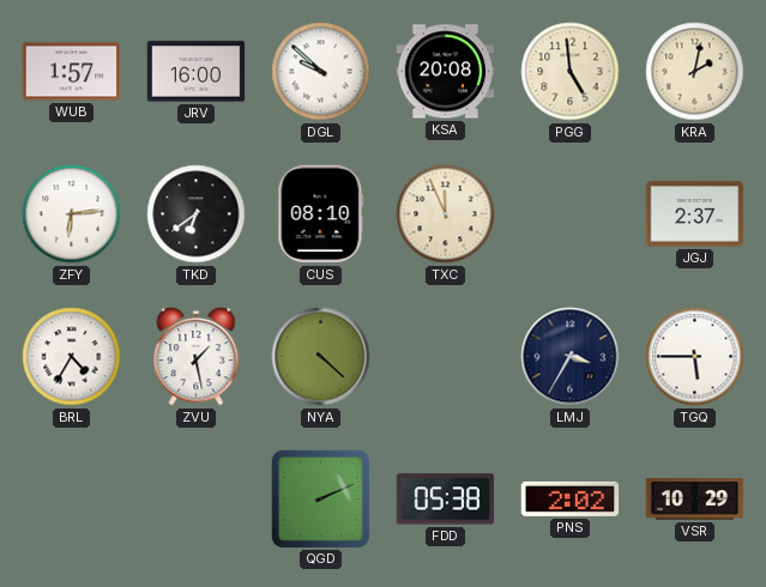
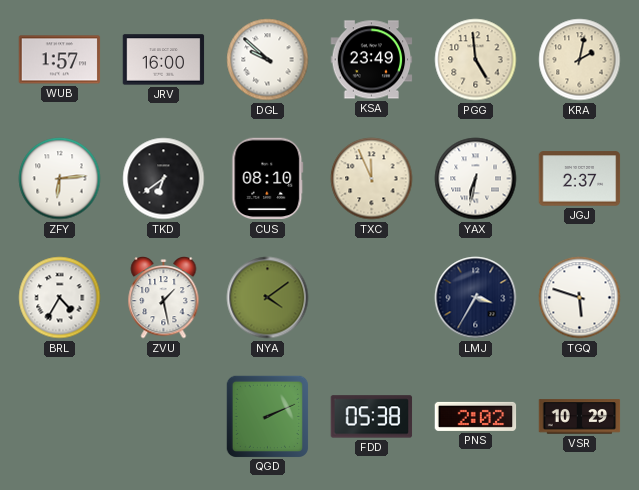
KSA: 20:08 -> 23:49 (372, 60)
YAX: none -> 6:32 (476, 179)
NYA: 4:22 -> 4:09 (268, 298)
TGQ: 5:45 -> 5:48 (580, 298)
